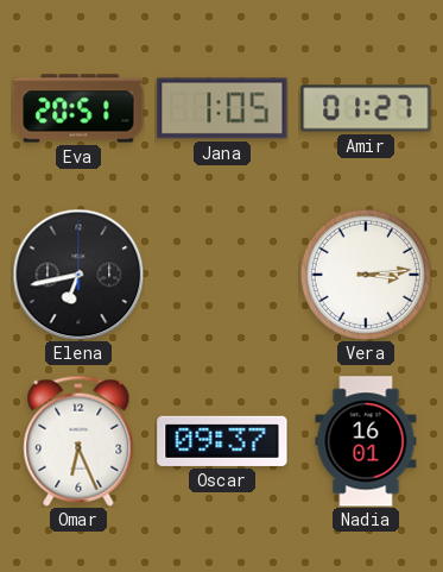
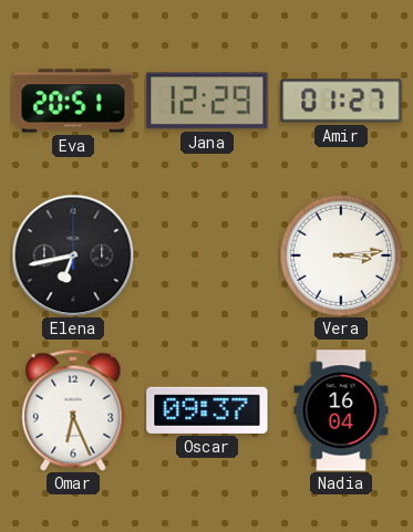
Jana: 1:05 -> 12:29 (207, 101)
Nadia: 16:01 -> 16:04 (341, 410)
